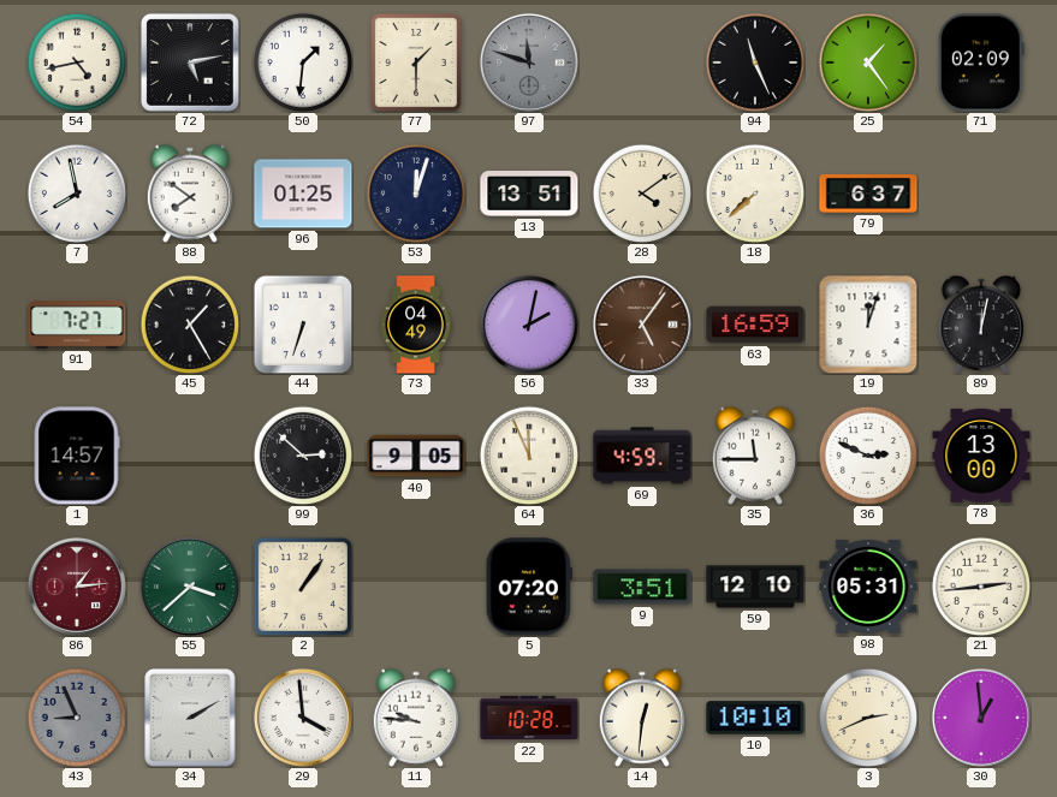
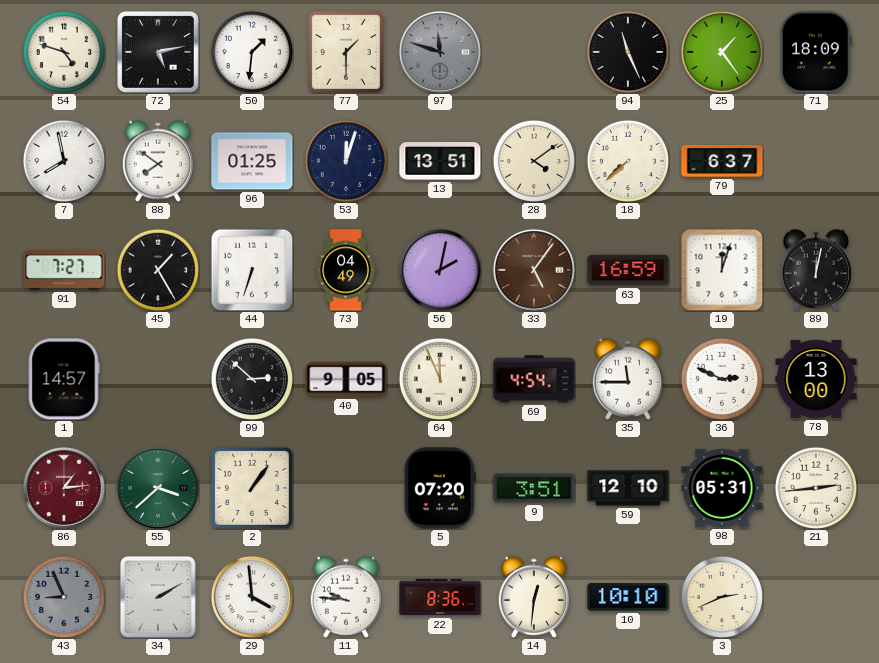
54: 4:43 -> 4:48 (63, 51)
71: 02:09 -> 18:09 (816, 52)
69: 4:59 -> 4:54 (534, 379)
22: 10:28 -> 8:36 (440, 597)
30: 12:59 -> none (981, 718)
